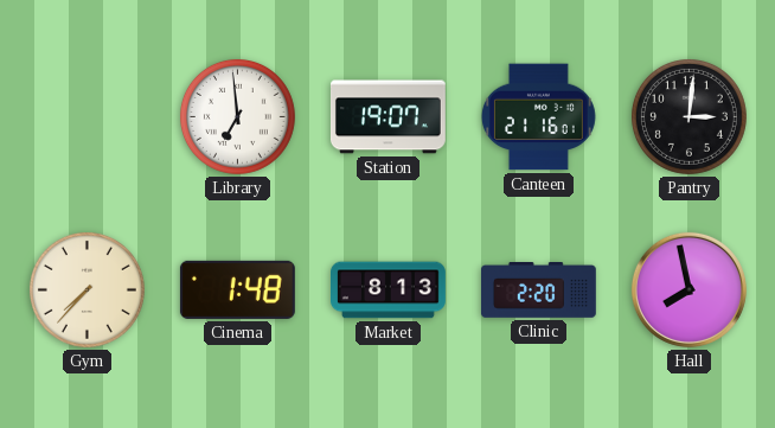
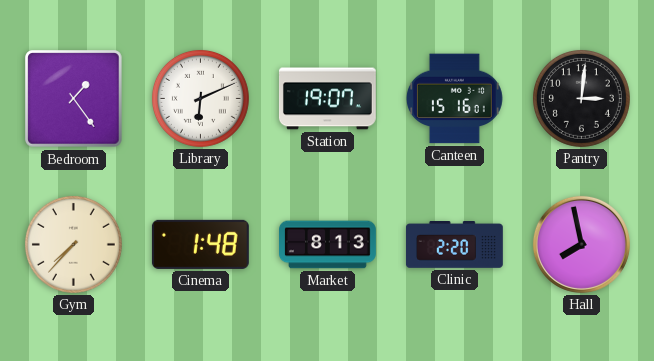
Bedroom: none -> 1:24 (74, 99)
Library: 6:59 -> 6:11 (200, 98)
Canteen: 21:16 -> 15:16 (454, 99)
